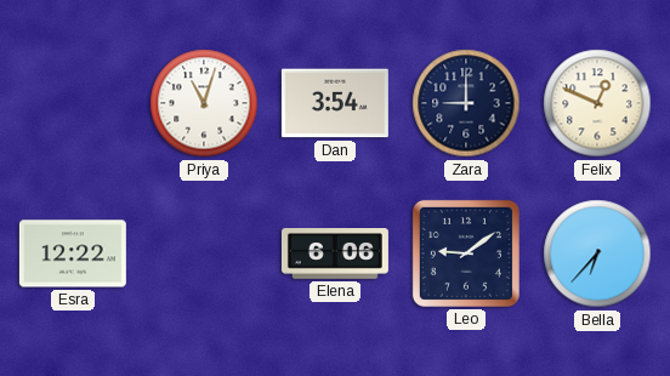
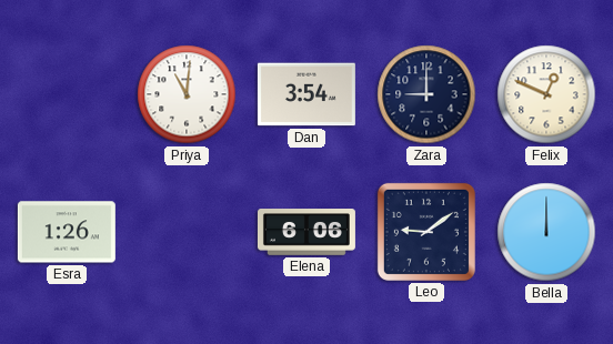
Priya: 11:03 -> 11:01 (187, 94)
Esra: 12:22 -> 1:26 (67, 232)
Bella: 6:37 -> 12:00 (546, 232)
